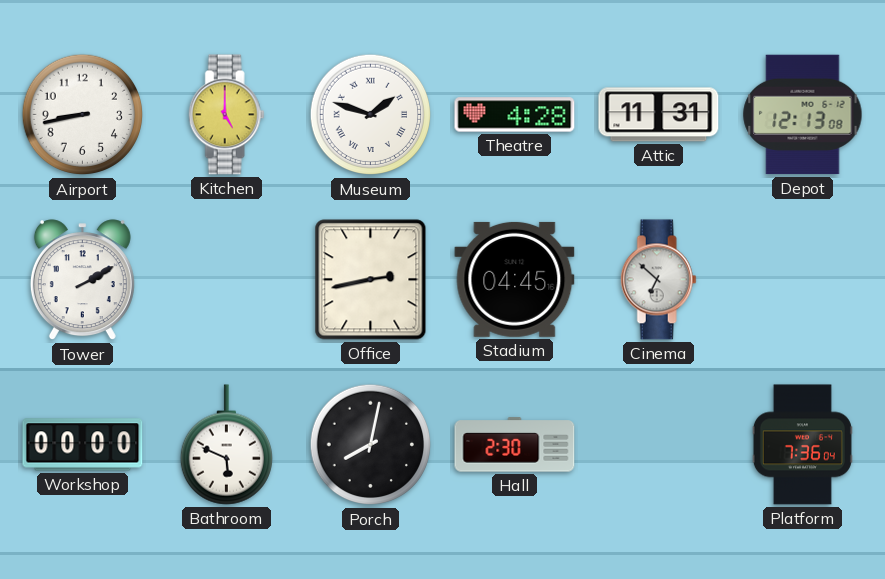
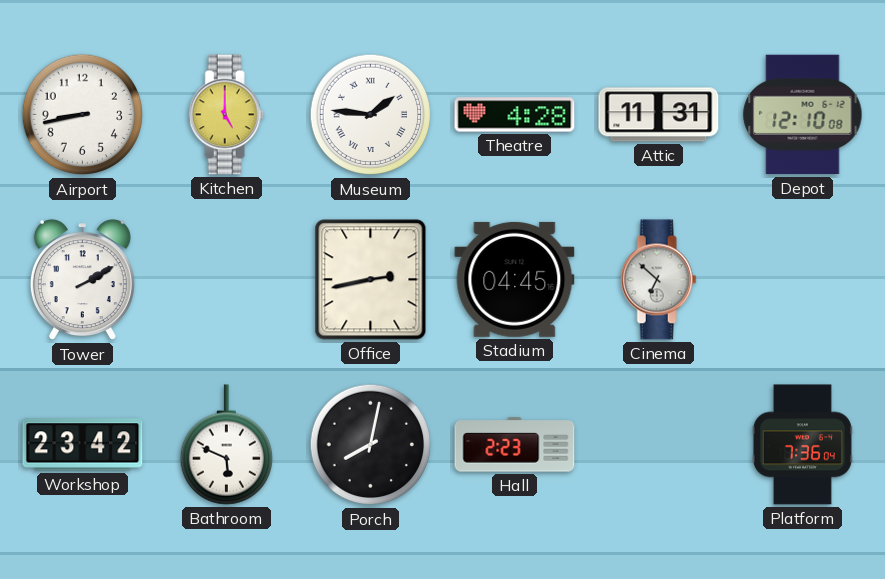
Museum: 1:48 -> 1:46 (371, 115)
Depot: 12:13 -> 12:10 (803, 115)
Workshop: 00:00 -> 23:42 (83, 445)
Hall: 2:30 -> 2:23 (515, 445)
